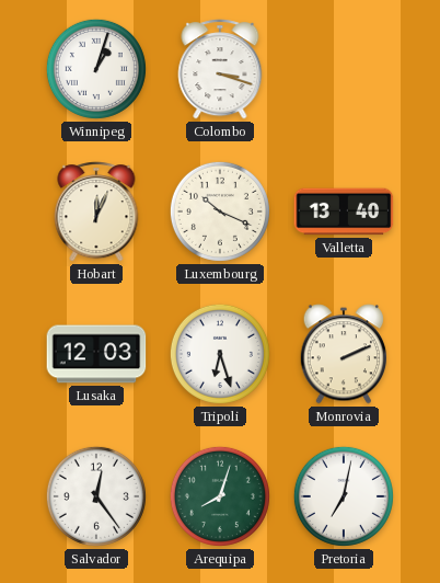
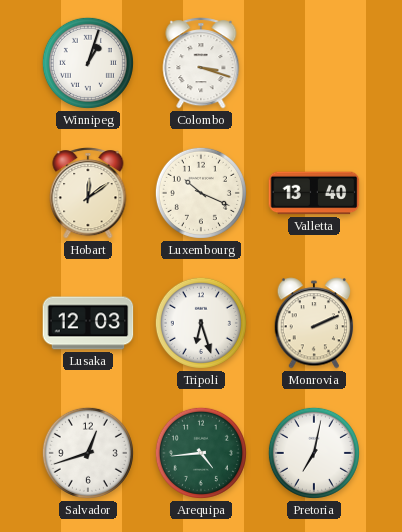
Hobart: 12:04 -> 12:09 (88, 193)
Salvador: 12:24 -> 12:42 (88, 453)
Arequipa: 8:03 -> 4:44 (201, 453)
